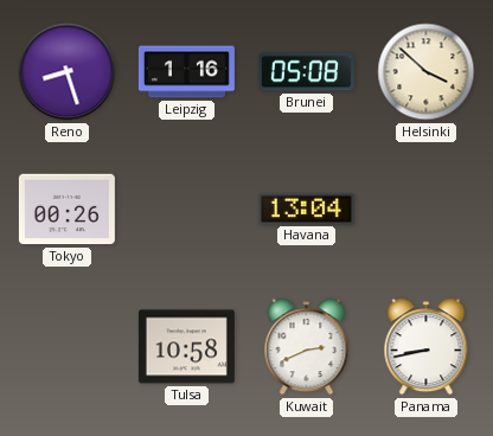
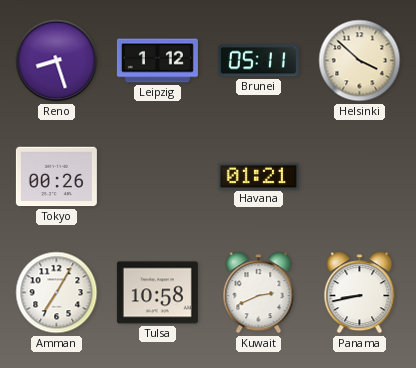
Leipzig: 1:16 -> 1:12 (157, 61)
Brunei: 05:08 -> 05:11 (258, 61)
Havana: 13:04 -> 01:21 (258, 176)
Amman: none -> 7:05 (57, 293)
